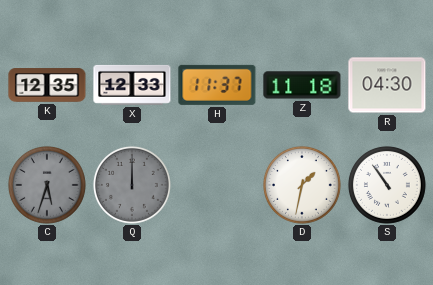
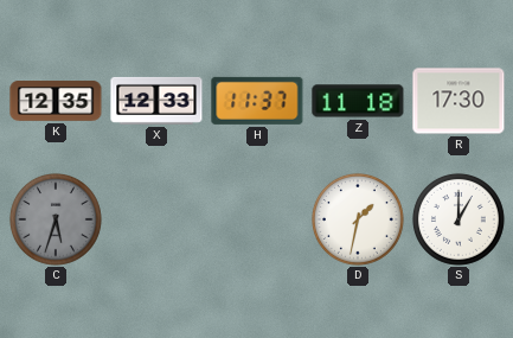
R: 04:30 -> 17:30 (459, 101)
Q: 12:00 -> none (132, 185)
S: 10:54 -> 1:00 (459, 219)
